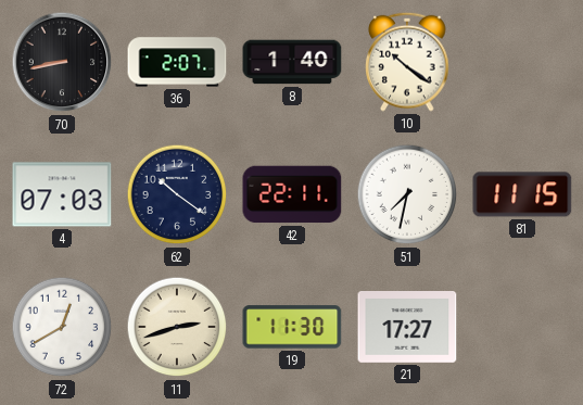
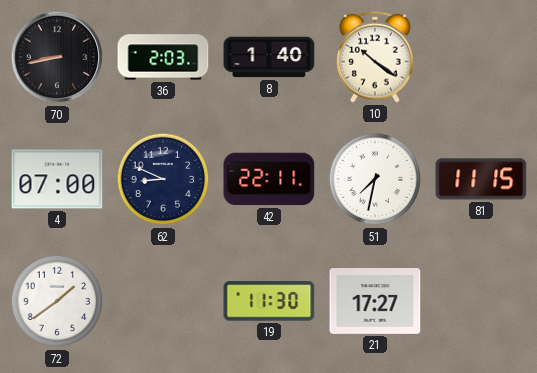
36: 2:07 -> 2:03 (163, 57)
4: 07:03 -> 07:00 (57, 179)
62: 10:21 -> 8:49 (163, 179)
72: 12:40 -> 1:39 (57, 301)
11: 2:42 -> none (177, 327)
